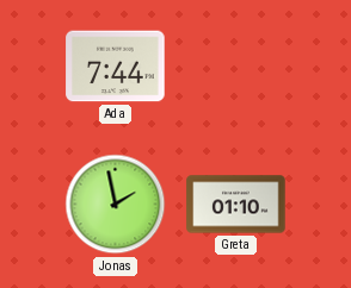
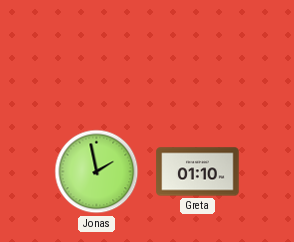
Ada: 7:44 -> none (116, 67)
